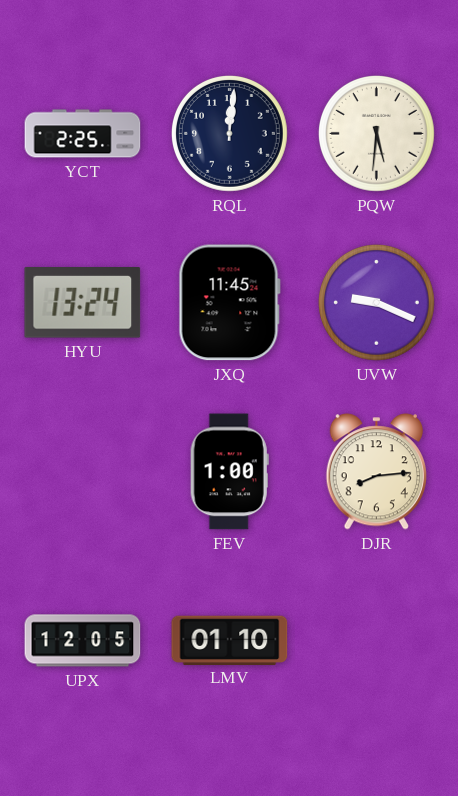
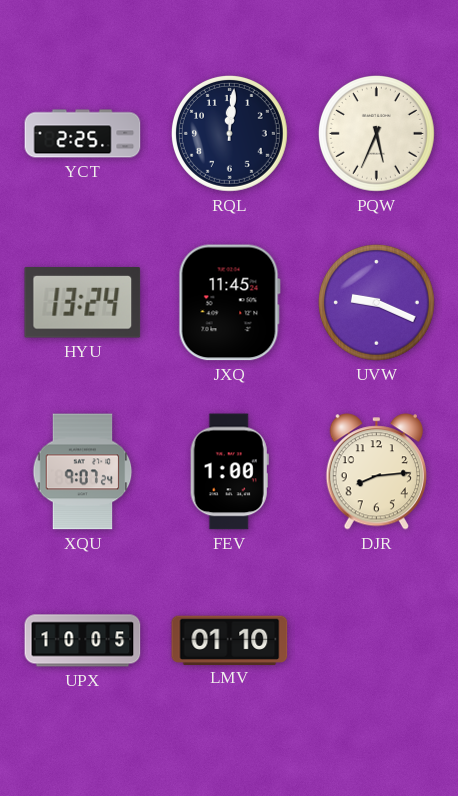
PQW: 5:31 -> 5:34 (376, 133)
XQU: none -> 9:07 (83, 472)
UPX: 12:05 -> 10:05 (83, 641)
